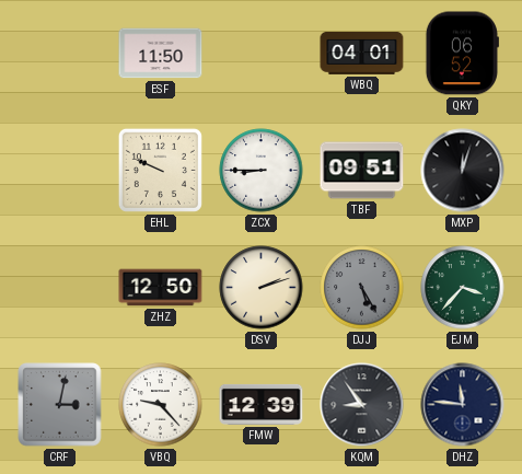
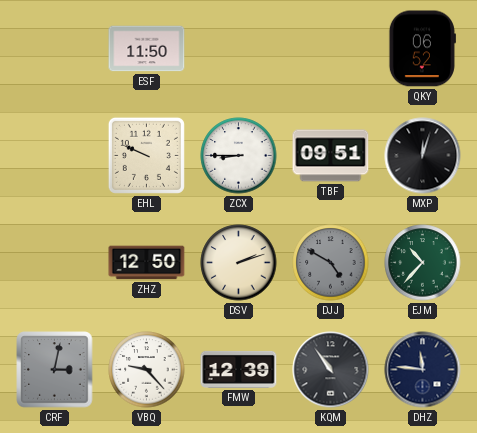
WBQ: 04:01 -> none (362, 53)
DJJ: 5:25 -> 4:50 (331, 263)
EJM: 3:37 -> 10:37 (423, 263)
KQM: 8:54 -> 10:54 (331, 370)
